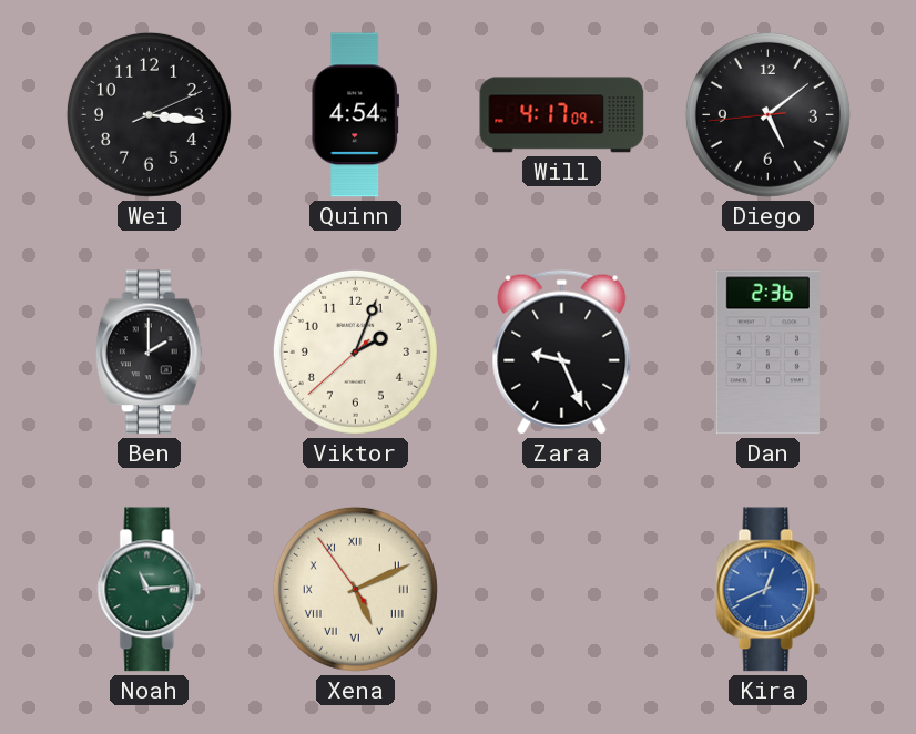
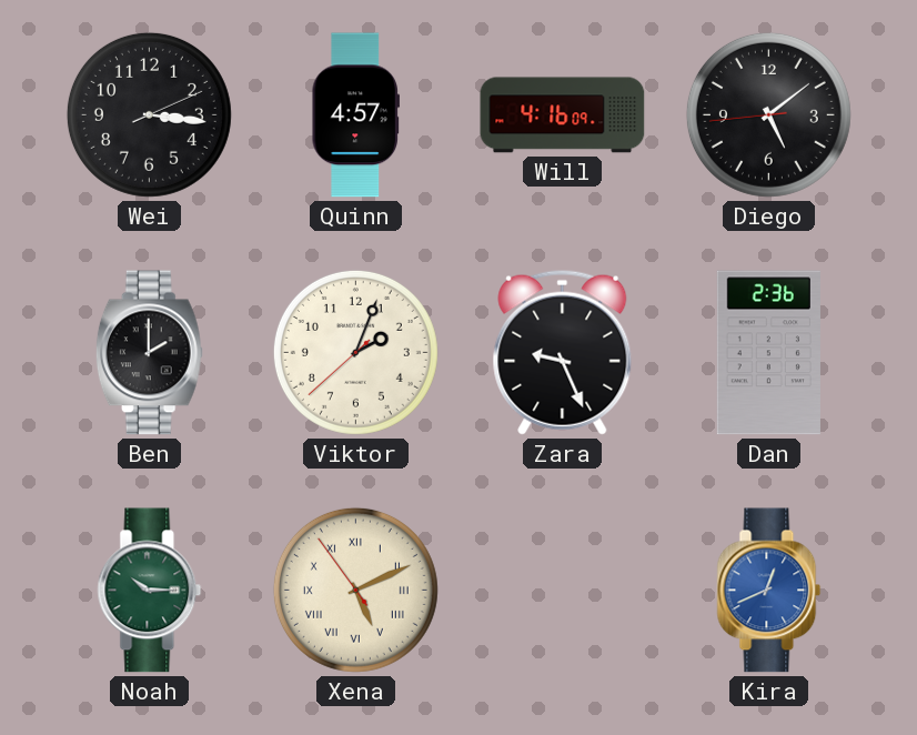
Quinn: 4:54 -> 4:57 (355, 115)
Will: 4:17 -> 4:16 (563, 115)
Noah: 11:14 -> 10:15 (150, 591)
